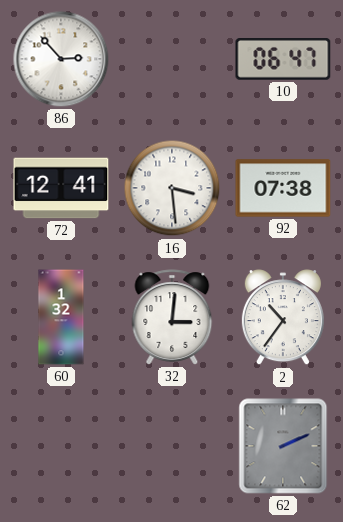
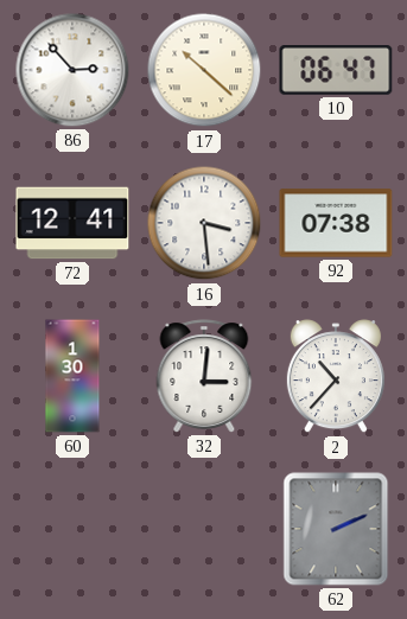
17: none -> 10:22 (204, 70)
60: 1:32 -> 1:30 (72, 376)
2: 10:36 -> 10:37 (336, 377)
